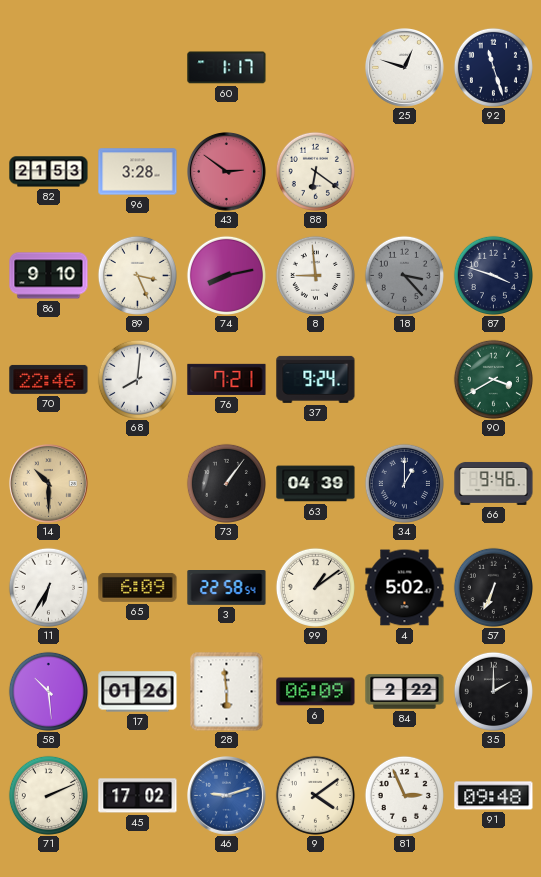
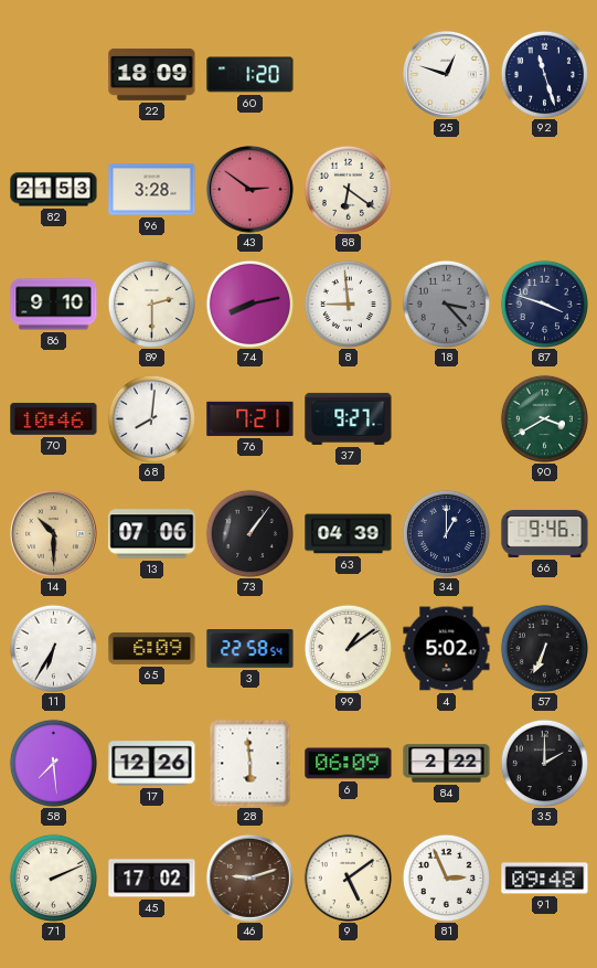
22: none -> 18:09 (152, 74)
60: 1:17 -> 1:20 (250, 75)
89: 3:26 -> 2:30 (151, 304)
70: 22:46 -> 10:46 (54, 418)
37: 9:24 -> 9:27 (349, 418)
13: none -> 07:06 (152, 534)
58: 10:29 -> 7:29 (53, 763)
17: 01:26 -> 12:26 (152, 764)
46 dial: blue -> brown (250, 879)
9: 4:09 -> 5:09 (348, 877)
